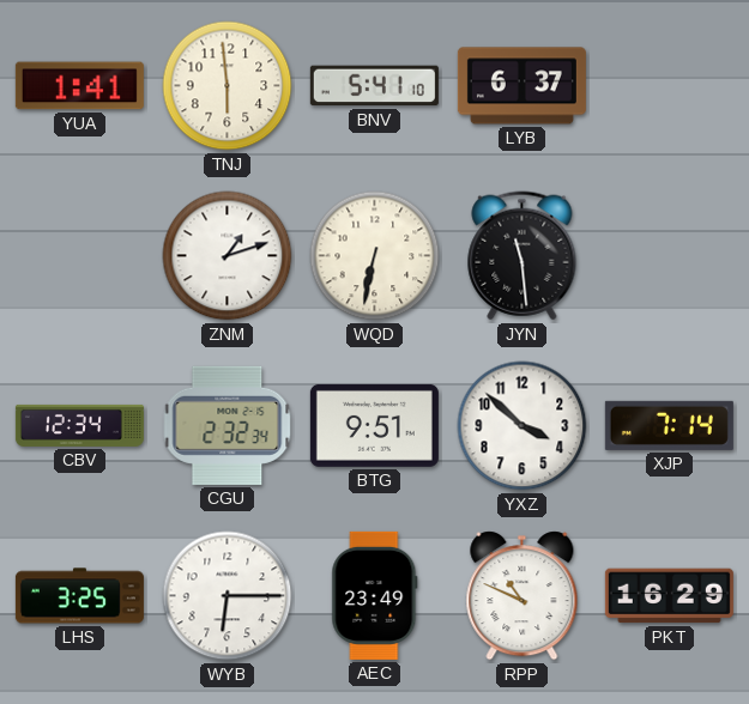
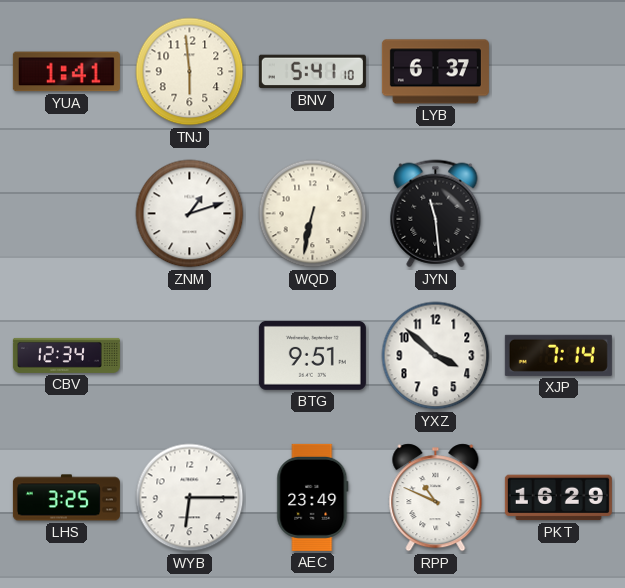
CGU: 2:32 -> none (228, 425)
